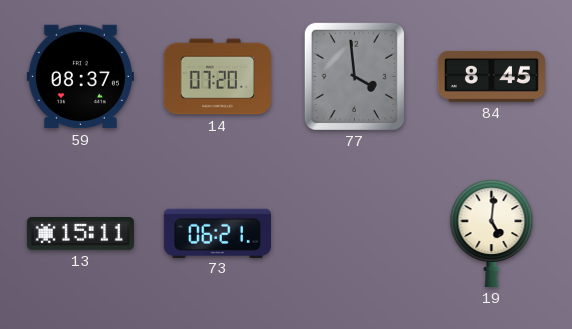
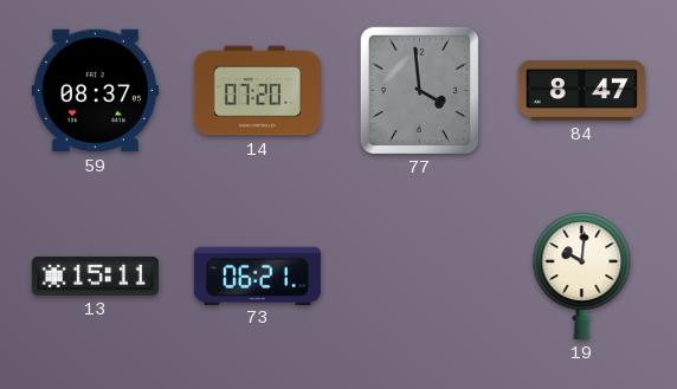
84: 8:45 -> 8:47 (581, 90)
19: 5:01 -> 10:01 (582, 275)
